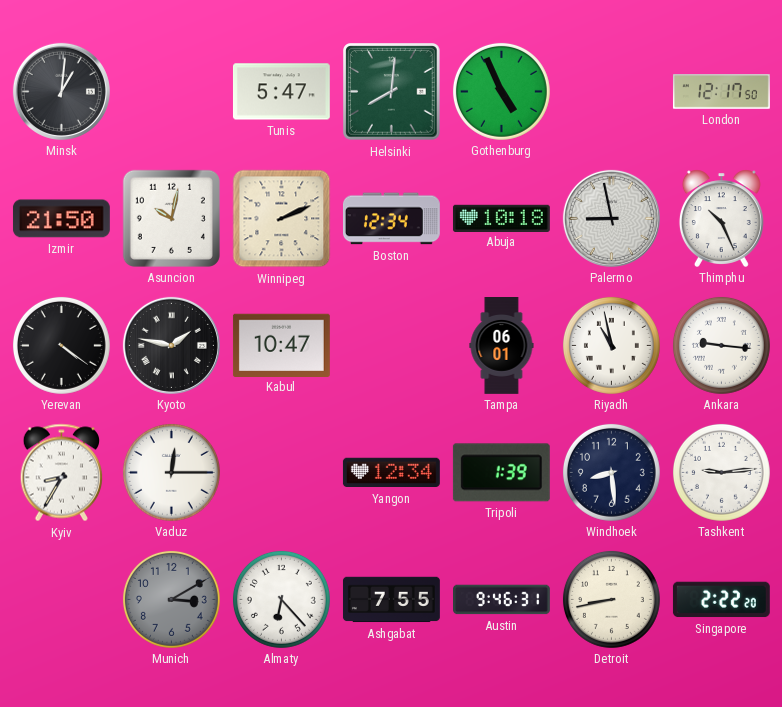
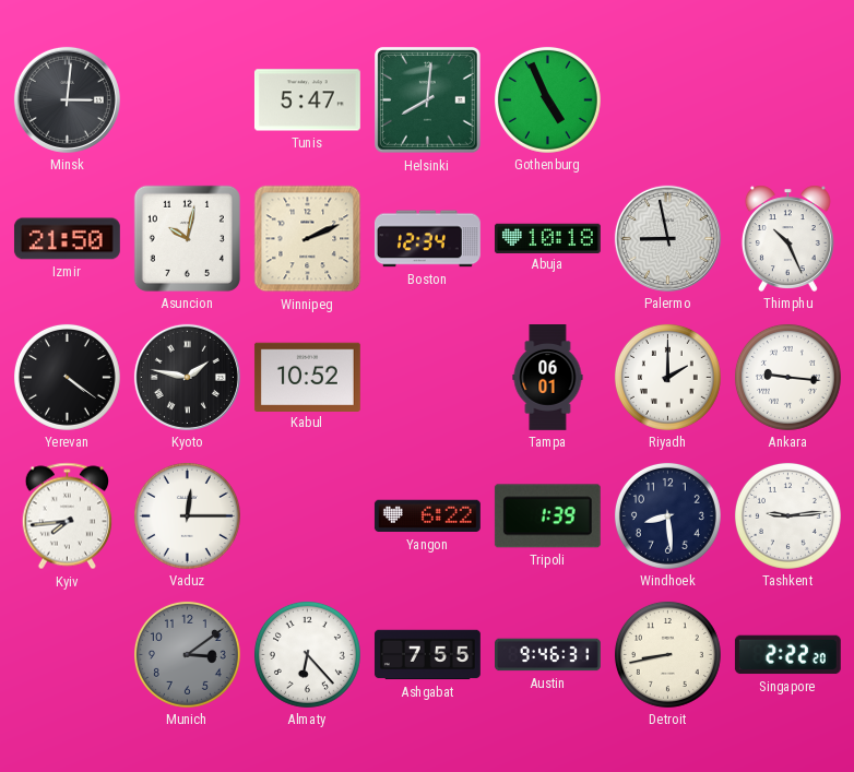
Minsk: 1:01 -> 3:01 (67, 99)
London: 12:17 -> none (721, 92)
Kabul: 10:47 -> 10:52 (307, 377)
Riyadh: 10:58 -> 2:00 (667, 377)
Kyiv: 8:35 -> 7:44 (67, 516)
Yangon: 12:34 -> 6:22 (427, 516)
Munich: 3:10 -> 3:09 (187, 654)
